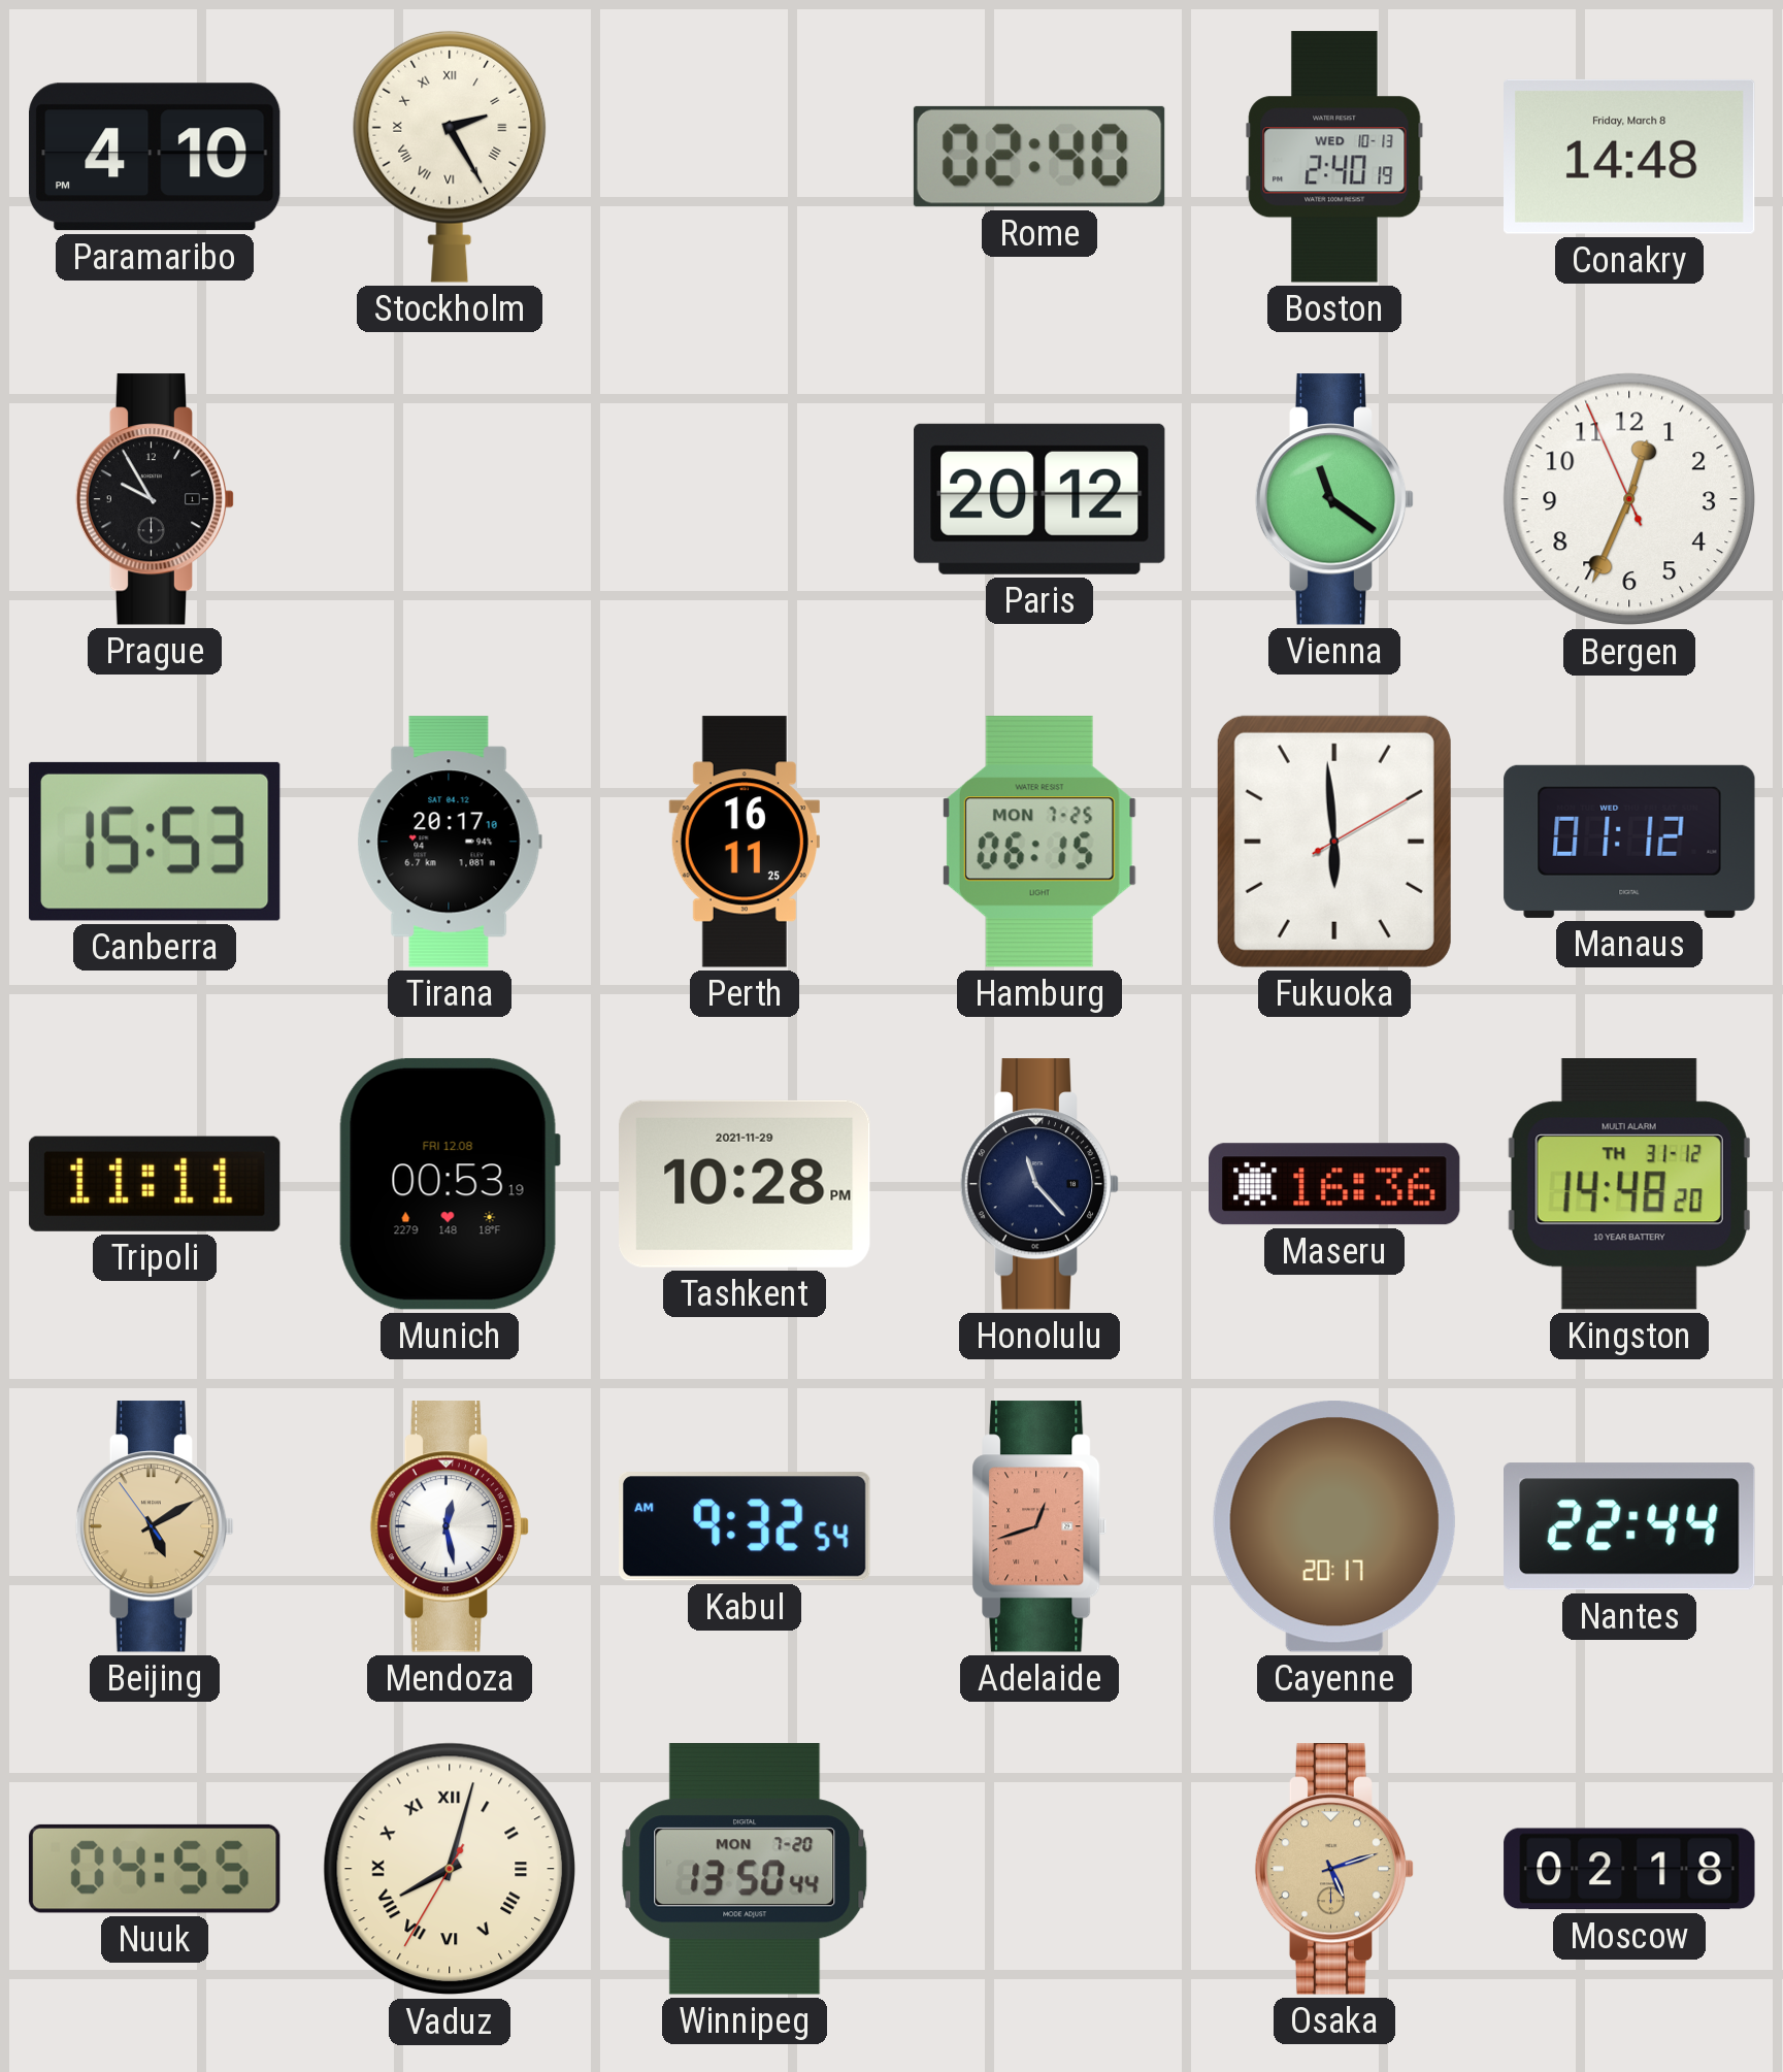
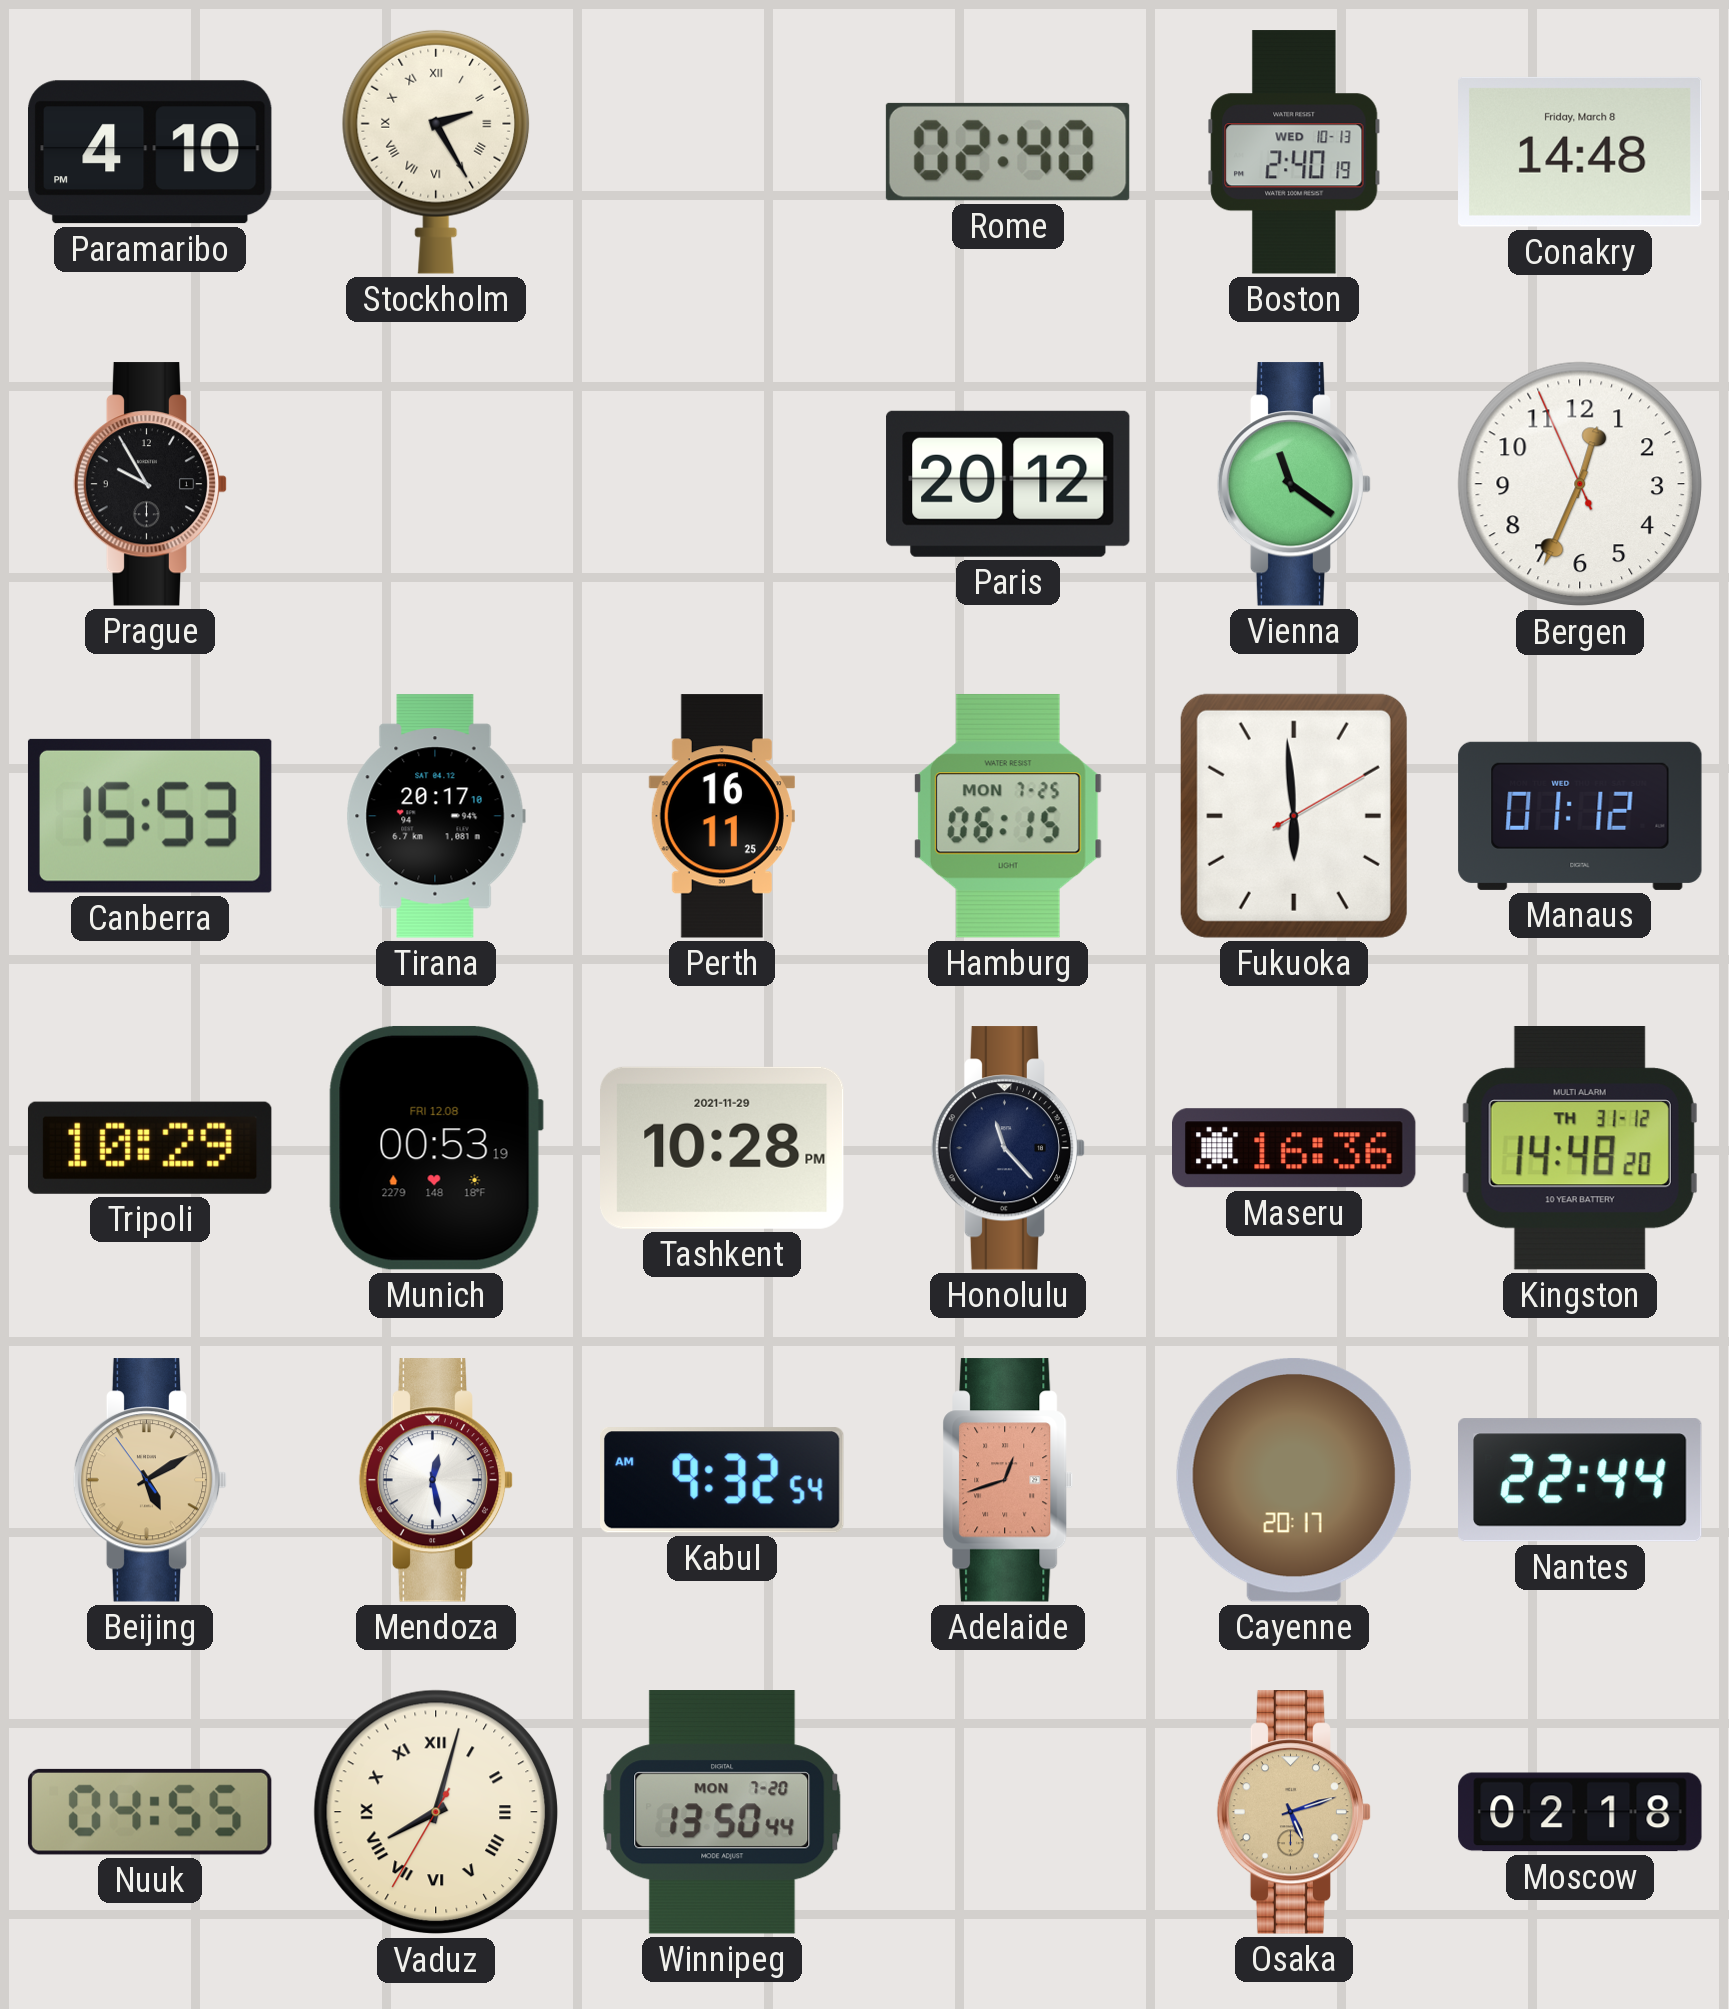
Tripoli: 11:11 -> 10:29 (150, 1148)
